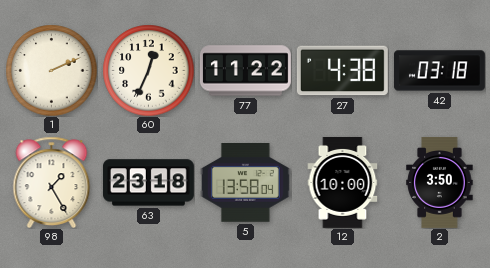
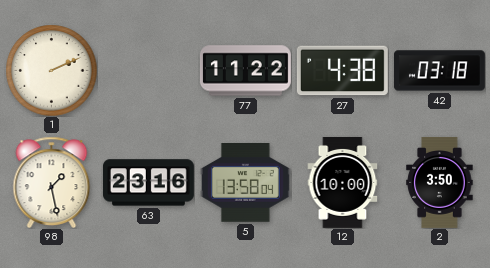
60: 12:34 -> none (148, 70)
98: 1:25 -> 1:28 (52, 182)
63: 23:18 -> 23:16 (148, 183)
